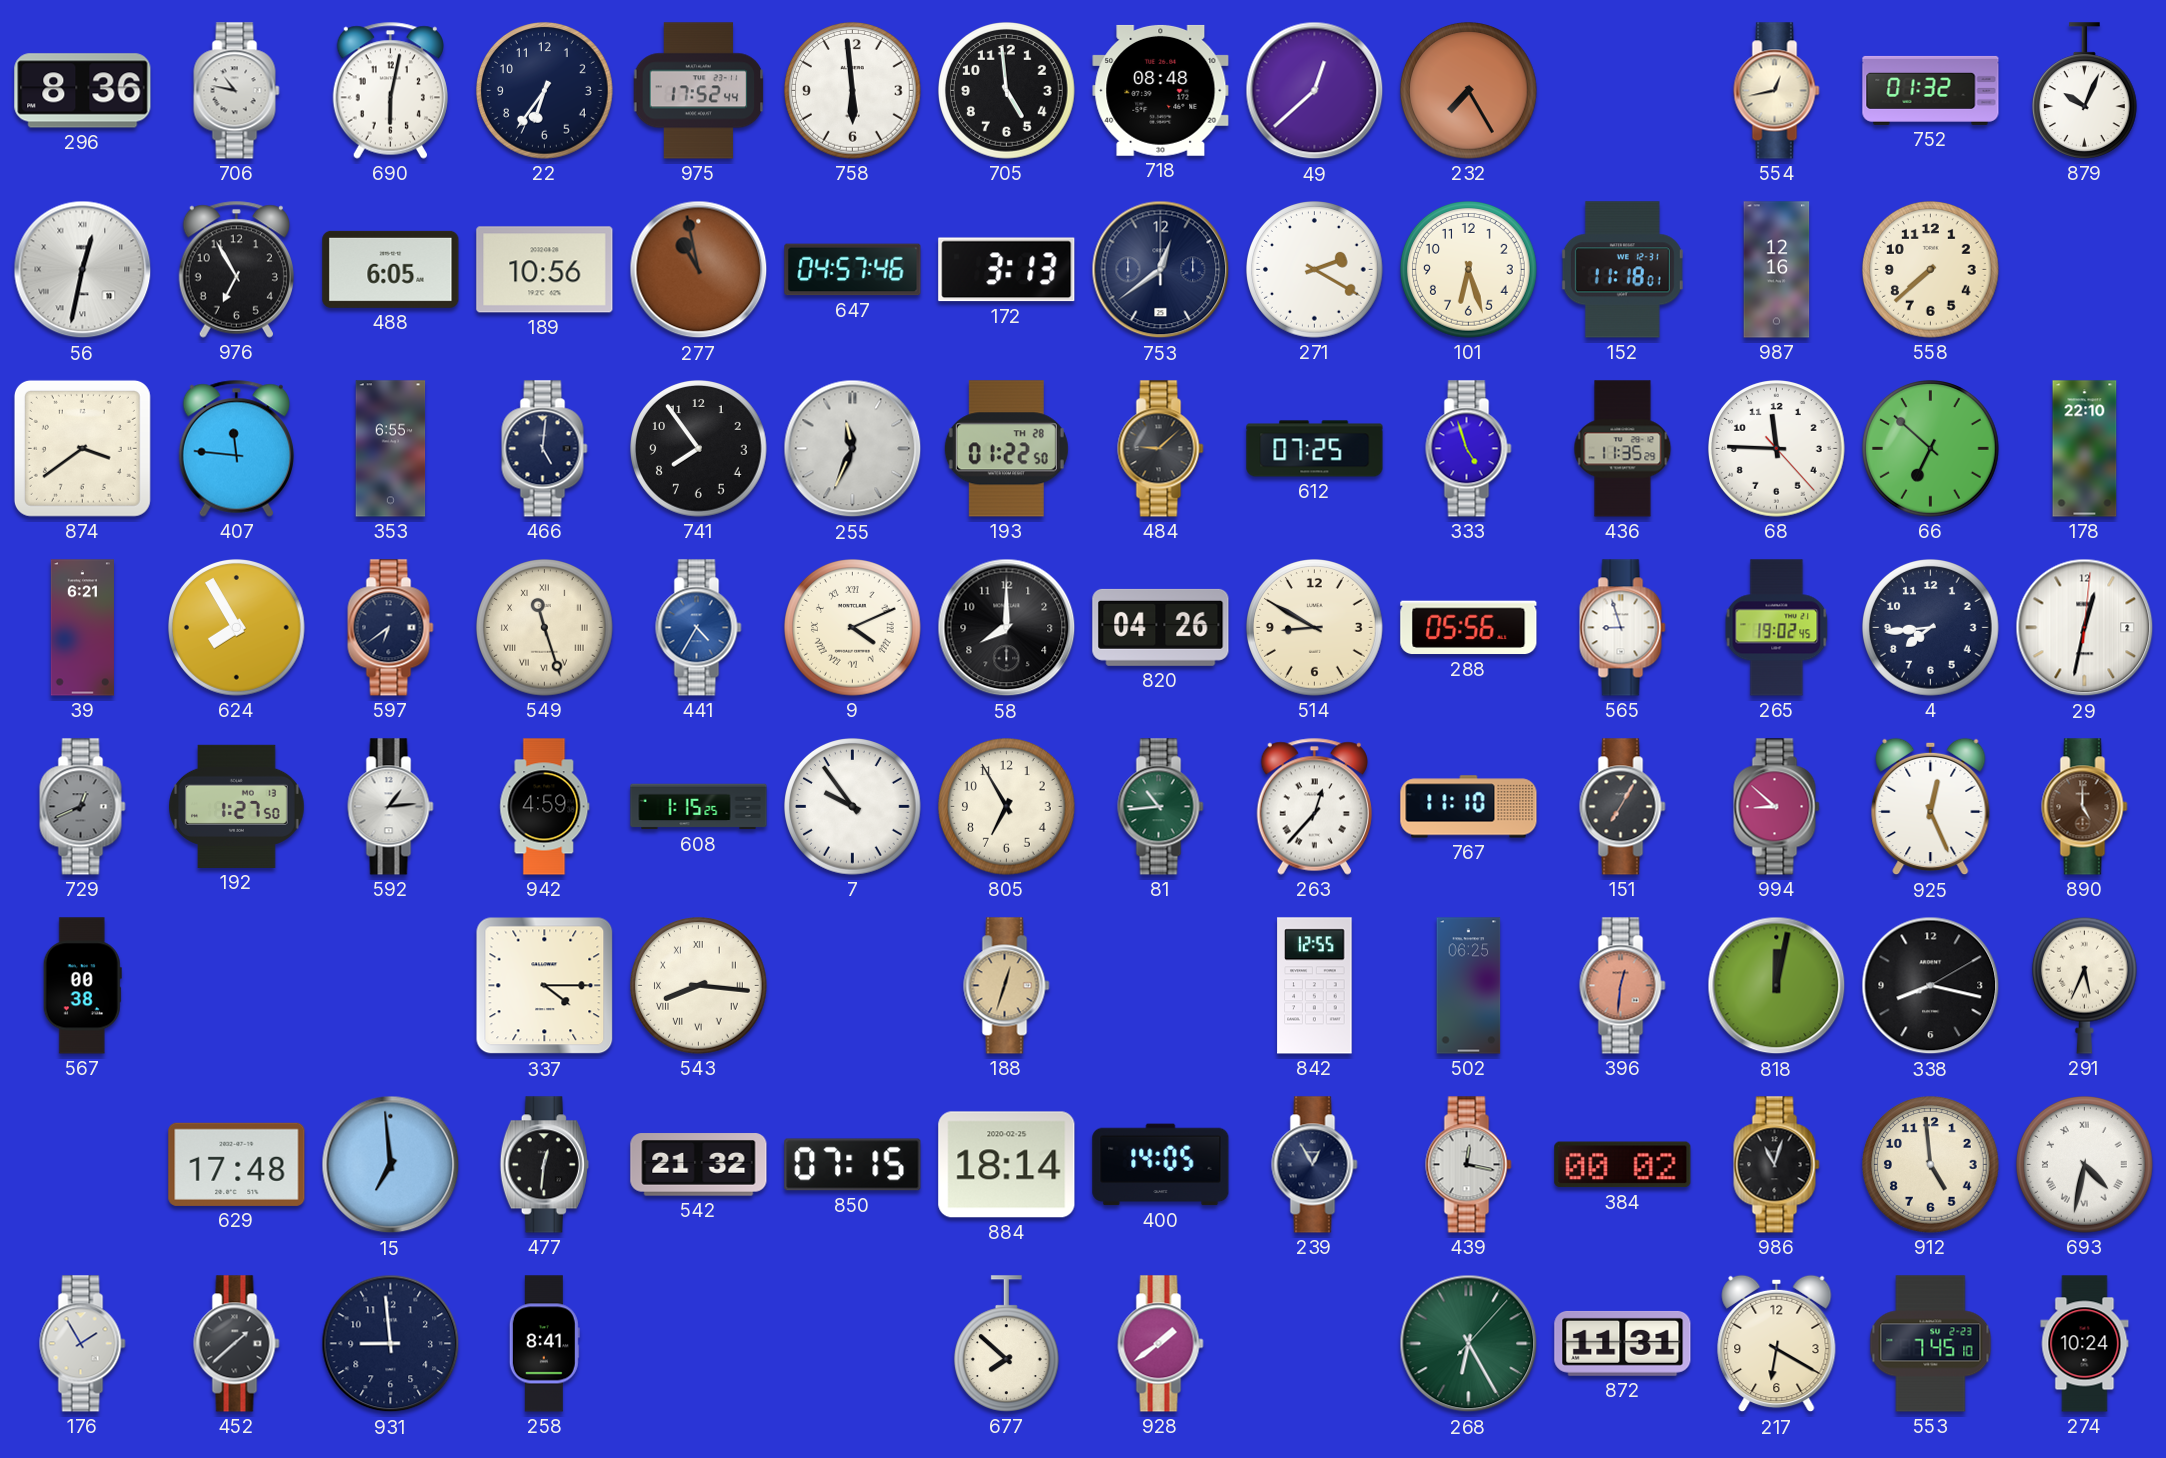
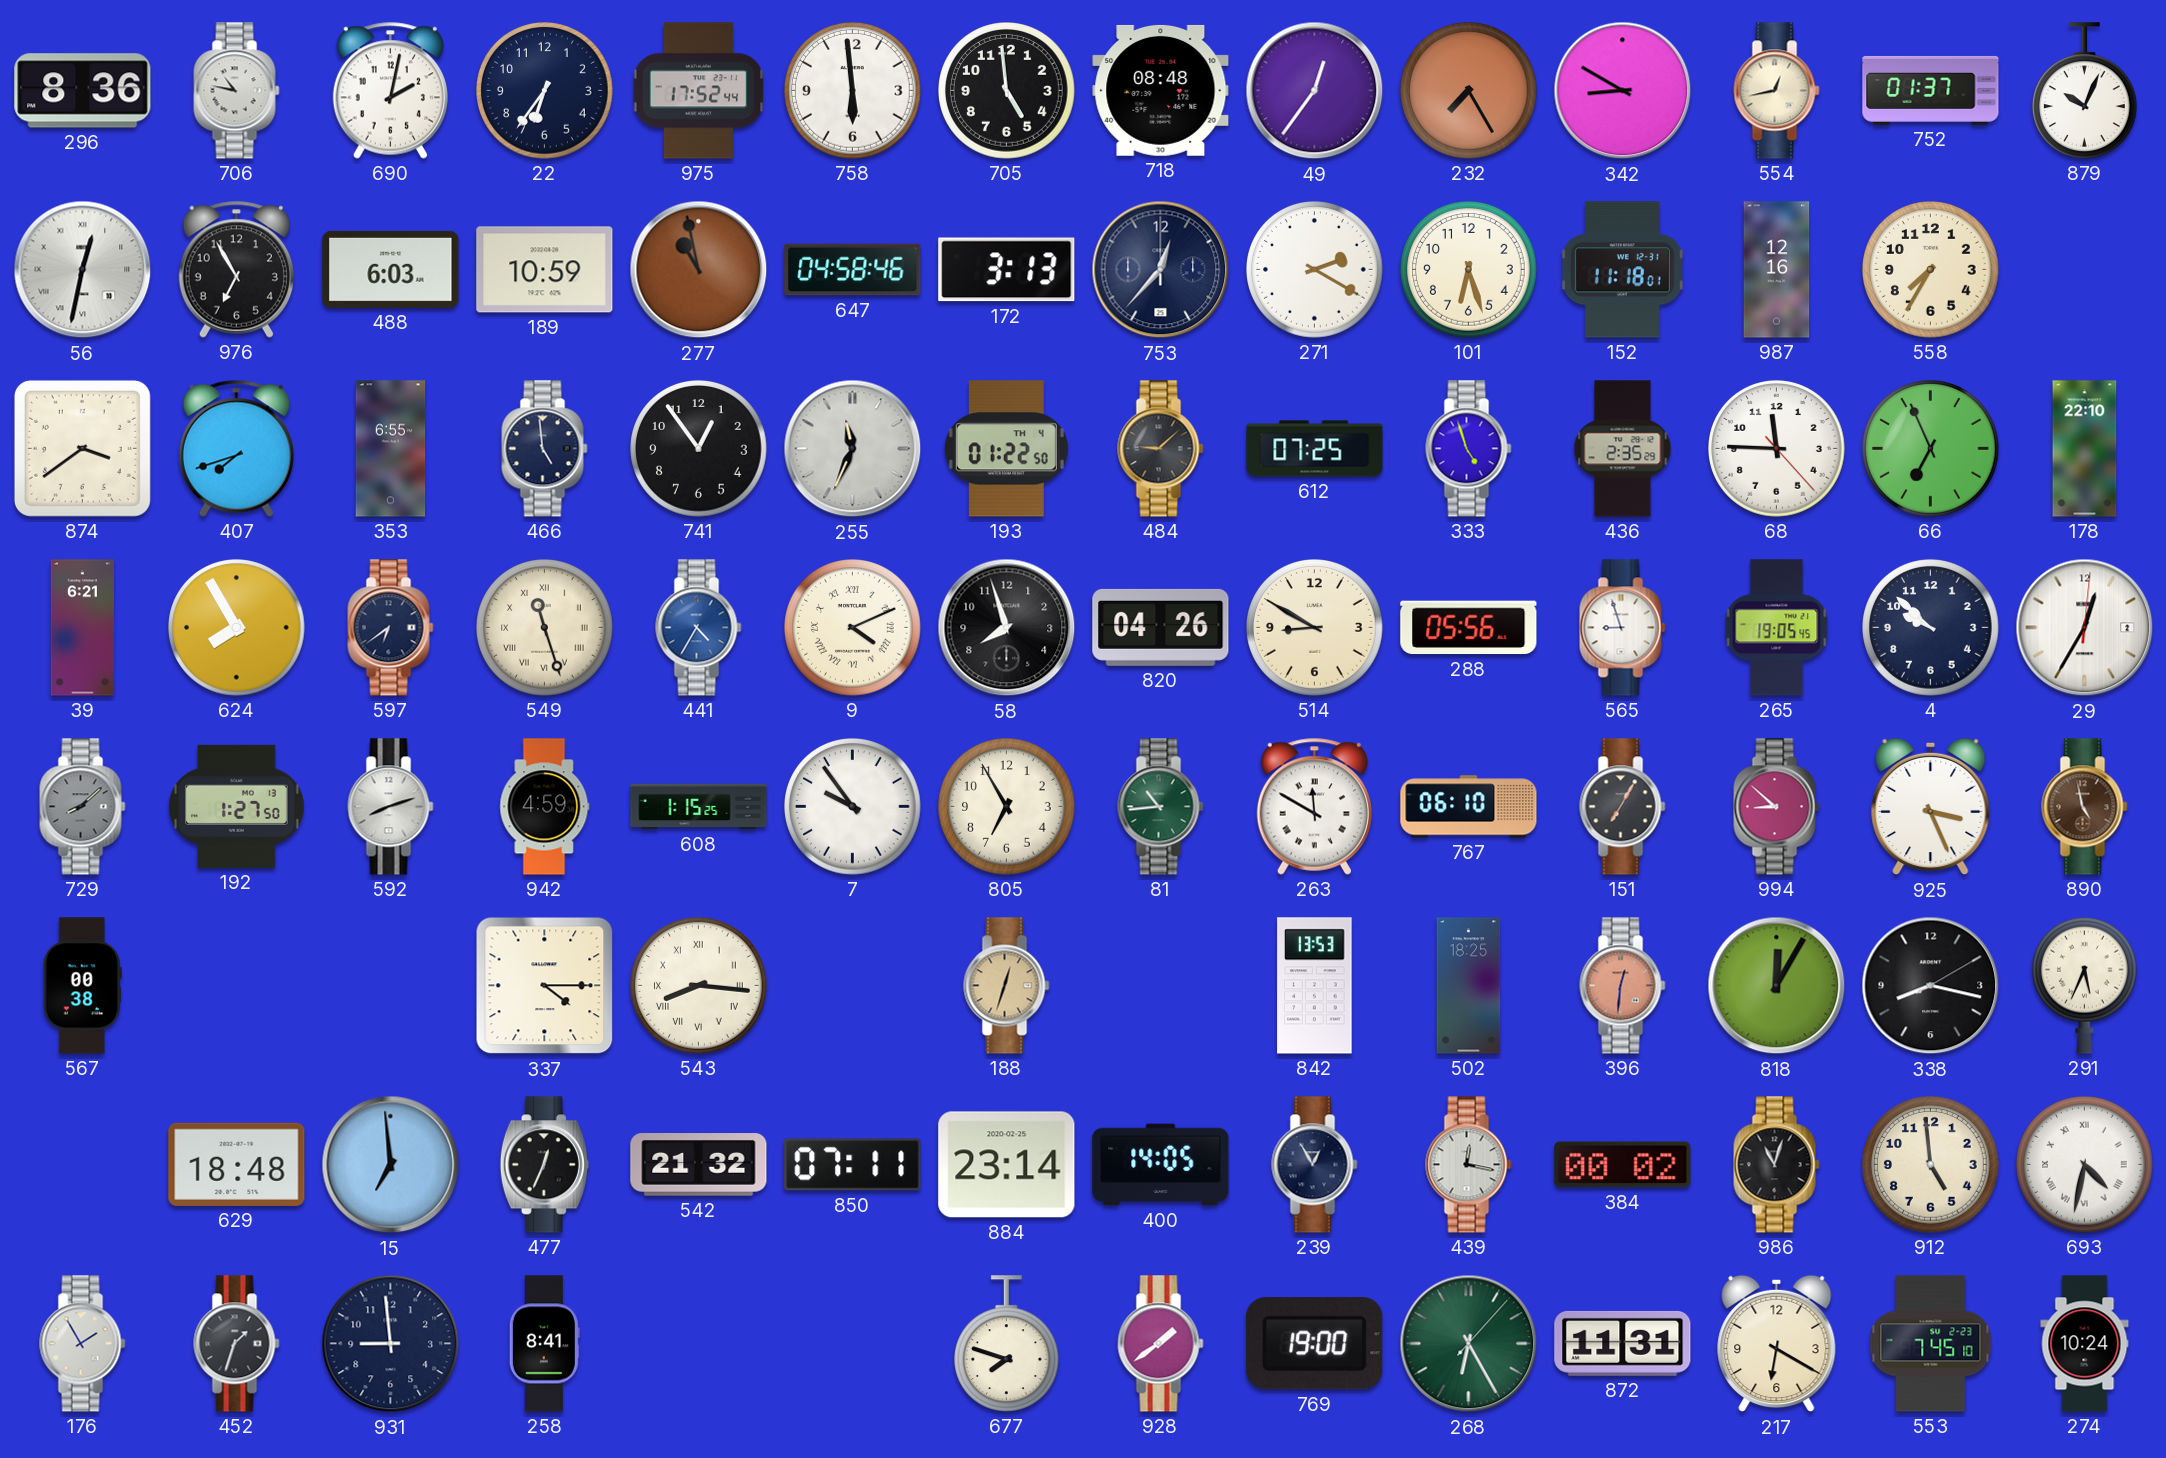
690: 6:02 -> 2:02 (390, 90)
49: 12:38 -> 12:36 (1315, 91)
342: none -> 8:50 (1623, 91)
752: 01:32 -> 01:37 (1931, 90)
488: 6:05 -> 6:03 (391, 269)
189: 10:56 -> 10:59 (545, 270)
647: 04:57 -> 04:58 (853, 270)
753: 12:39 -> 12:37 (1161, 270)
558: 7:38 -> 7:35 (1931, 270)
407: 11:46 -> 7:42 (236, 448)
466: 5:01 -> 4:59 (545, 449)
741: 7:54 -> 12:54 (699, 449)
193 date: TH 28 -> TH 4 (1006, 449)
436: 11:35 -> 2:35 (1623, 449)
66: 6:52 -> 6:56 (1931, 449)
58: 8:00 -> 7:57 (1007, 628)
265: 19:02 -> 19:05 (1777, 628)
4: 7:44 -> 9:52 (1931, 628)
29: 12:32 -> 12:35 (2085, 628)
729: 12:41 -> 8:08 (83, 807)
592: 1:14 -> 8:12 (391, 807)
263: 12:37 -> 11:50 (1314, 806)
767: 11:10 -> 06:10 (1469, 807)
925: 12:26 -> 3:26 (1931, 807)
890: 5:00 -> 4:58 (2085, 807)
842: 12:55 -> 13:53 (1315, 986)
502: 06:25 -> 18:25 (1469, 986)
818: 12:02 -> 12:05 (1777, 986)
629: 17:48 -> 18:48 (237, 1164)
477: 12:31 -> 12:34 (544, 1165)
850: 07:15 -> 07:11 (853, 1165)
884: 18:14 -> 23:14 (1007, 1165)
452: 1:38 -> 1:33 (237, 1344)
677: 7:52 -> 7:48 (1006, 1344)
769: none -> 19:00 (1315, 1344)
